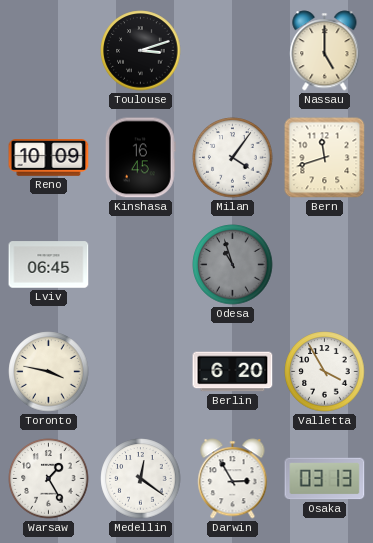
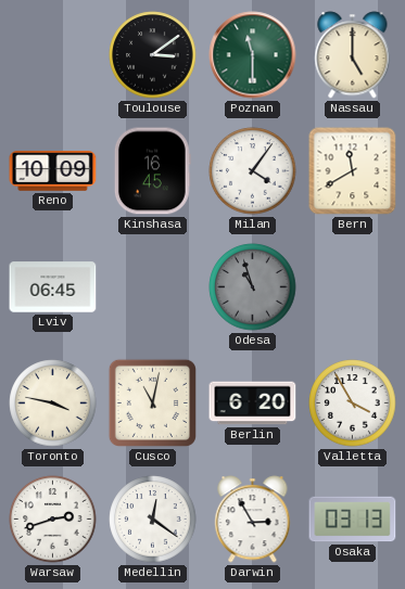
Toulouse: 3:12 -> 3:09 (153, 55)
Poznan: none -> 11:30 (253, 55)
Bern: 11:42 -> 11:40 (353, 171)
Cusco: none -> 11:02 (152, 402)
Warsaw: 1:25 -> 2:42 (53, 520)
